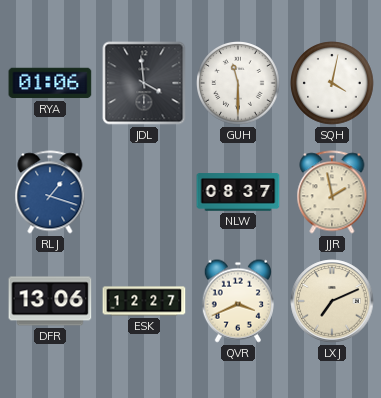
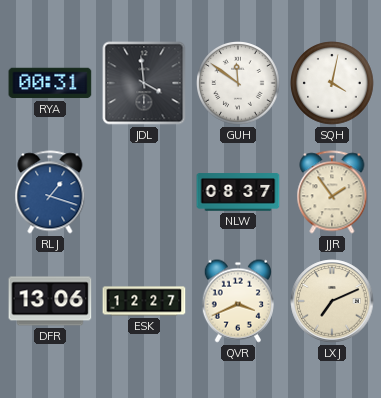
RYA: 01:06 -> 00:31 (50, 83)
GUH: 11:30 -> 11:51 (238, 83)
JJR: 1:58 -> 1:54 (332, 192)
